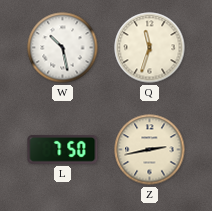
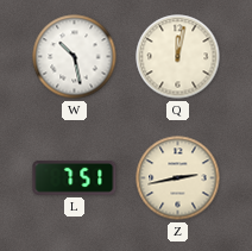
Q: 11:33 -> 12:02 (178, 57)
L: 7:50 -> 7:51 (75, 177)
